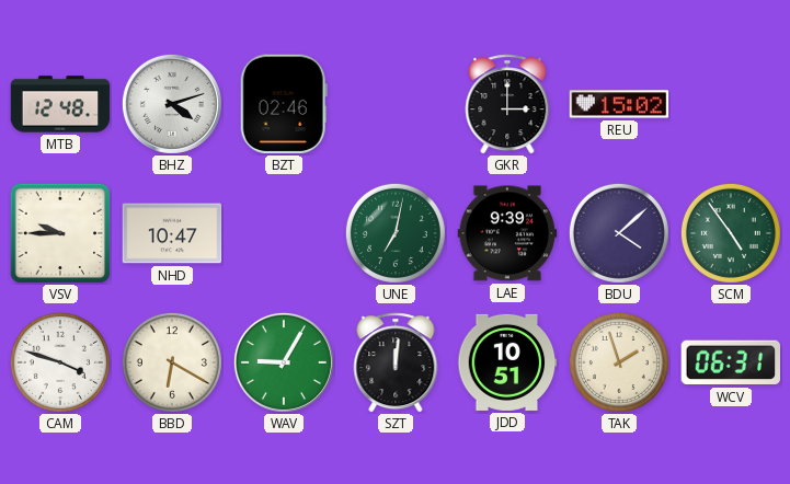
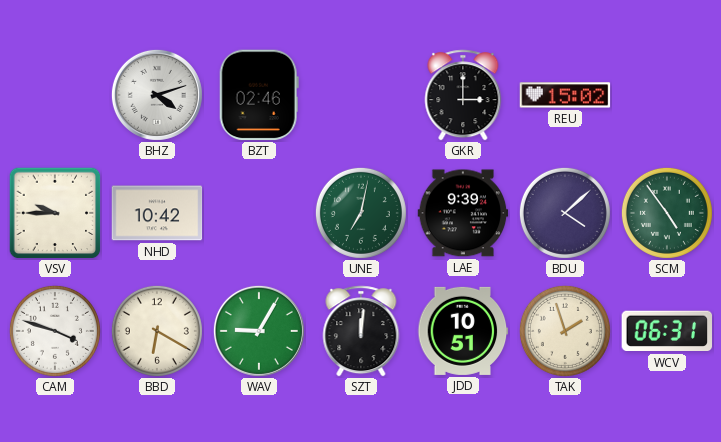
MTB: 12:48 -> none (60, 104)
NHD: 10:47 -> 10:42 (157, 213)
